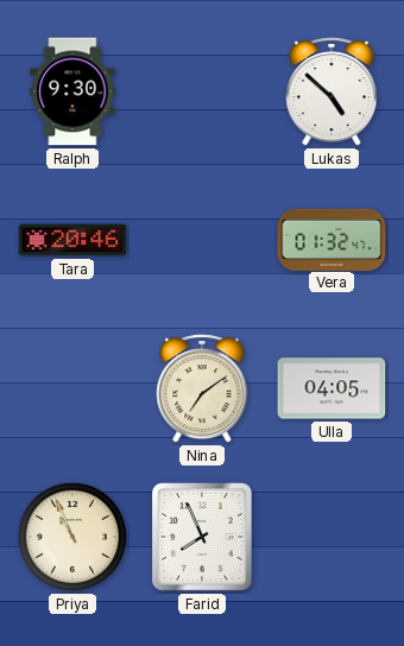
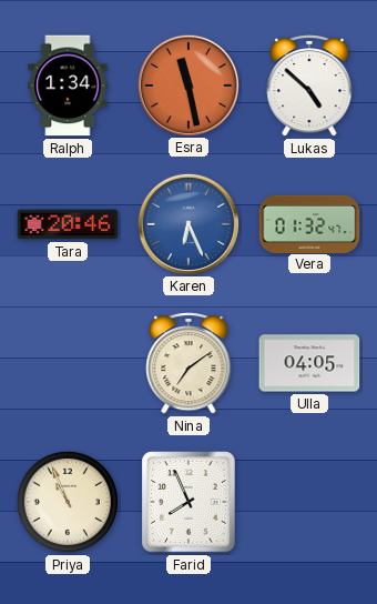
Ralph: 9:30 -> 1:34 (68, 85)
Esra: none -> 11:28 (187, 84)
Karen: none -> 6:26 (187, 223)
